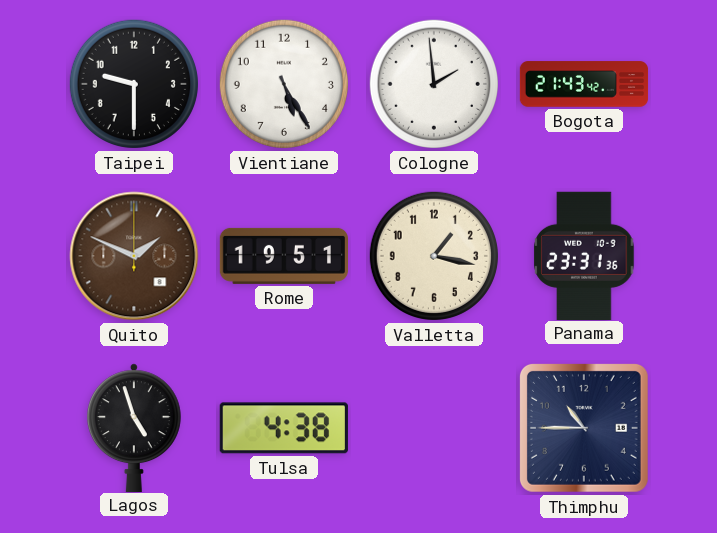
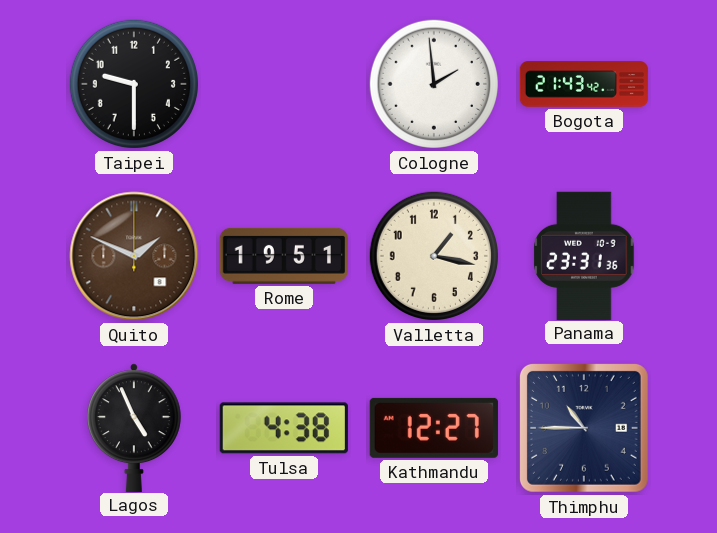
Vientiane: 5:25 -> none (284, 84)
Lagos: 4:57 -> 4:56 (134, 427)
Kathmandu: none -> 12:27 (434, 428)
